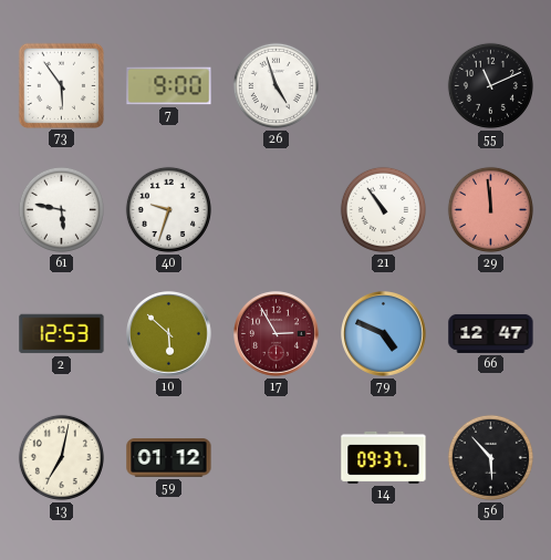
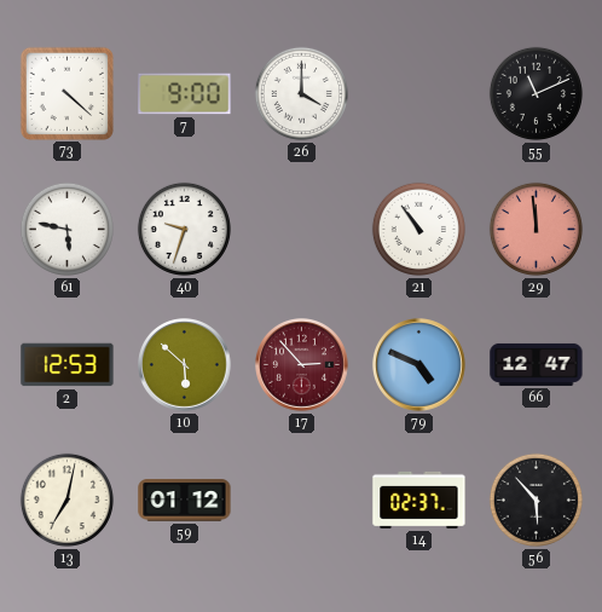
73: 5:54 -> 4:22 (66, 93)
26: 4:57 -> 4:00 (301, 93)
17: 2:55 -> 2:53 (302, 365)
14: 09:37 -> 02:37 (419, 500)
